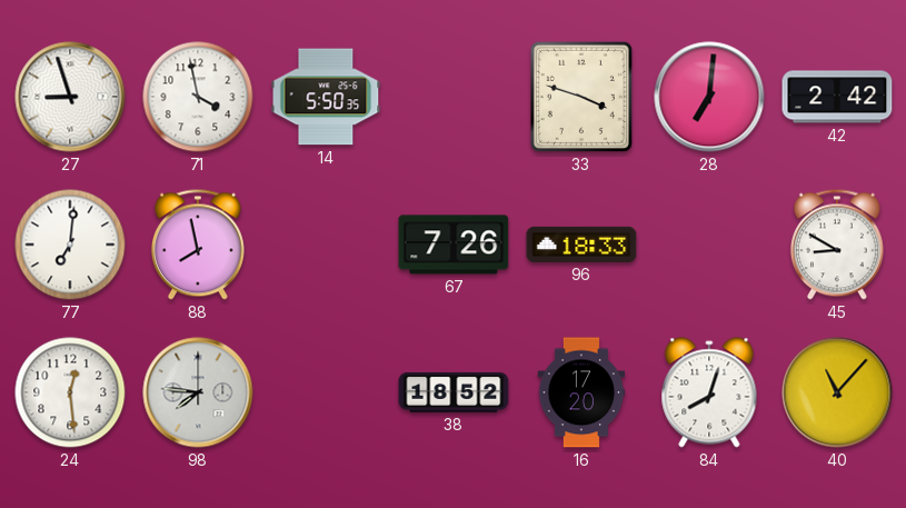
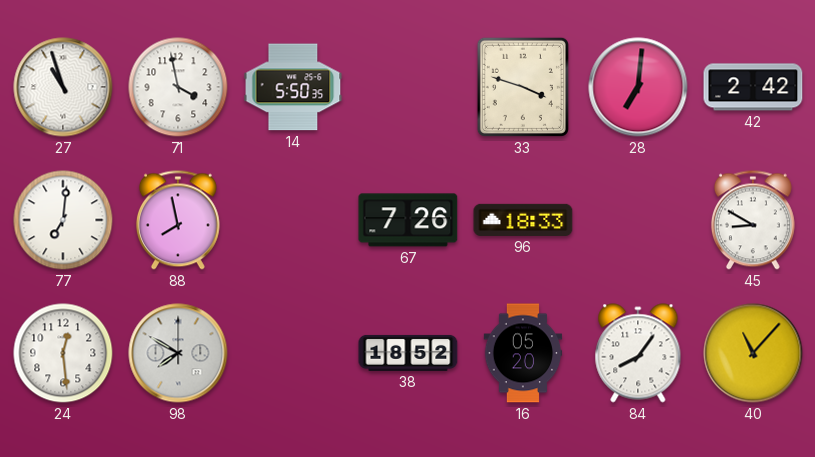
27: 8:57 -> 10:57 (63, 87)
98: 7:46 -> 7:50 (178, 353)
16: 17:20 -> 05:20 (523, 353)
84: 8:03 -> 8:06 (638, 353)
